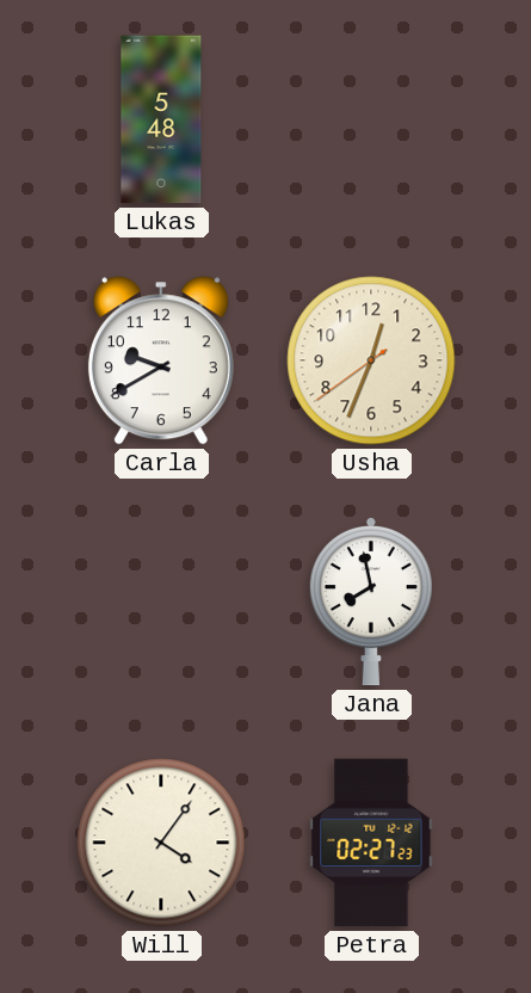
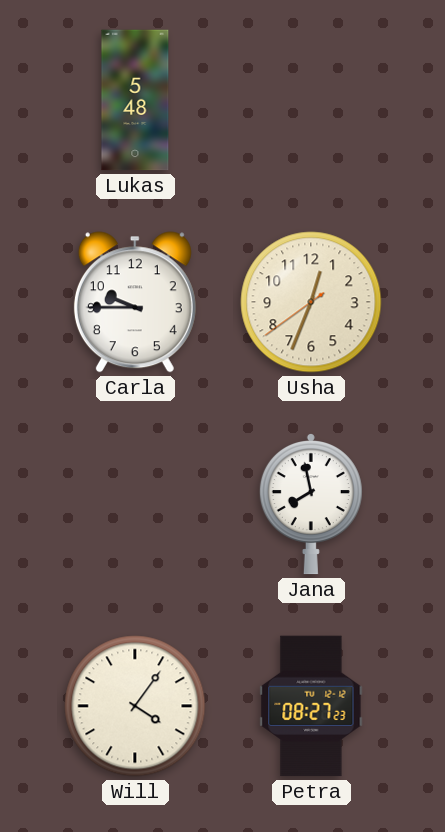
Carla: 9:40 -> 9:45 (135, 302)
Petra: 02:27 -> 08:27 (311, 706)
